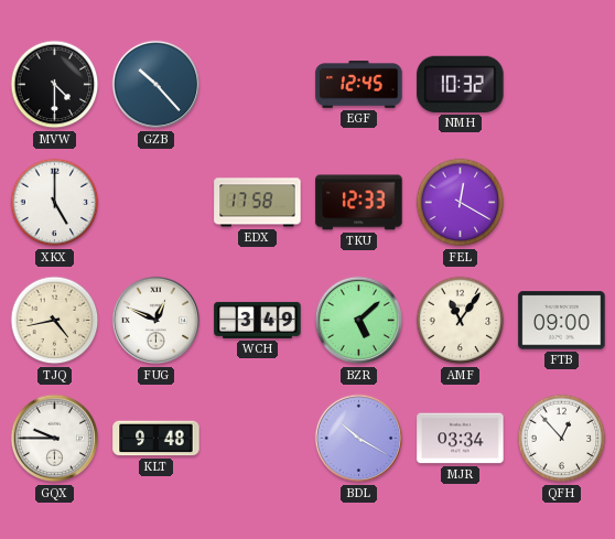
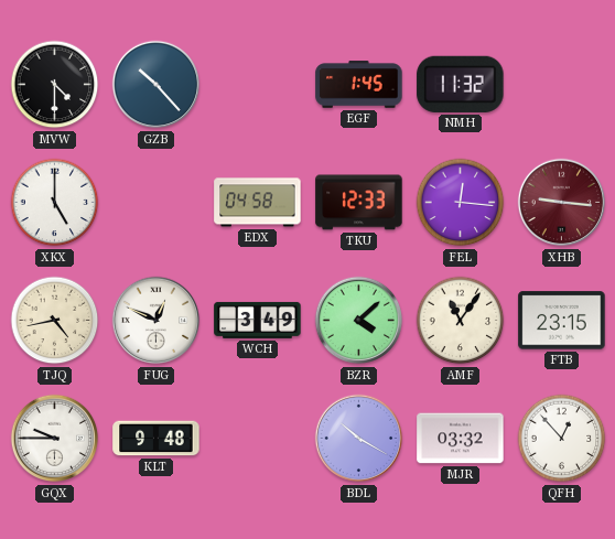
EGF: 12:45 -> 1:45 (359, 85)
NMH: 10:32 -> 11:32 (461, 84)
EDX: 17:58 -> 04:58 (258, 203)
FEL: 12:20 -> 12:16 (461, 203)
XHB: none -> 9:16 (562, 203)
BZR: 5:08 -> 4:08 (359, 321)
FTB: 09:00 -> 23:15 (562, 321)
MJR: 03:34 -> 03:32 (461, 439)
